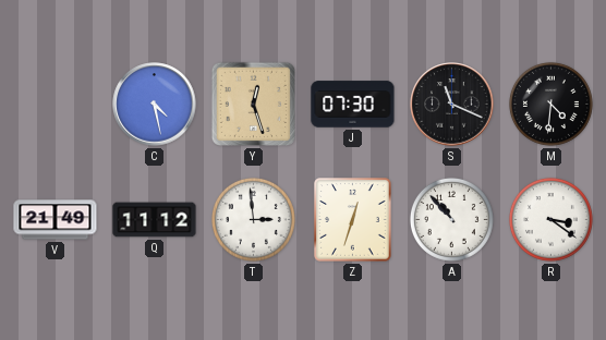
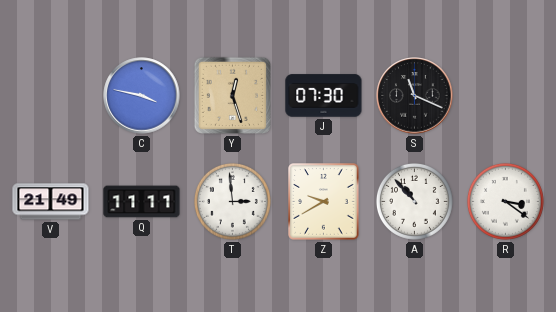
C: 4:28 -> 3:47 (142, 96)
M: 4:31 -> none (550, 104)
Q: 11:12 -> 11:11 (142, 202)
Z: 12:33 -> 9:40 (324, 202)
